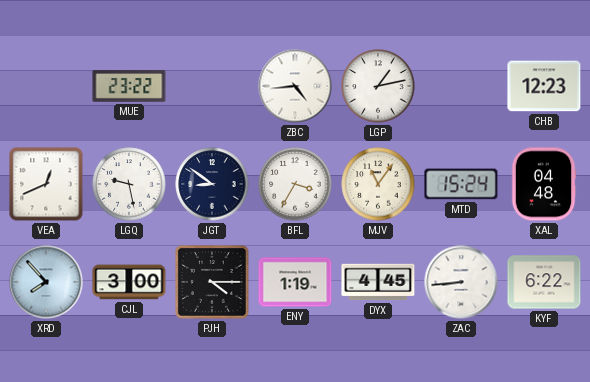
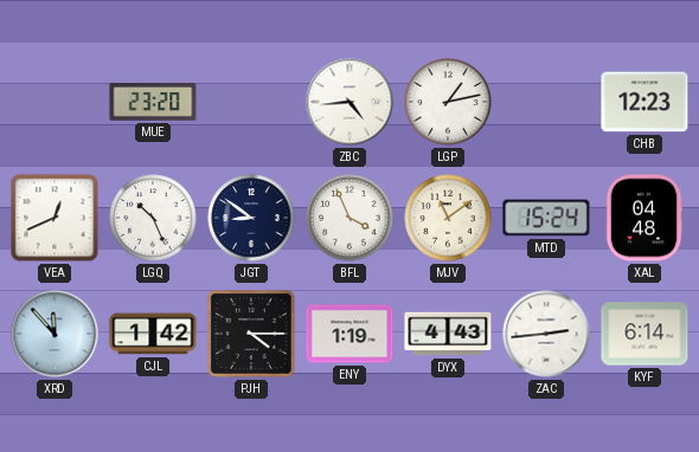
MUE: 23:22 -> 23:20 (153, 102)
LGQ: 9:28 -> 10:26 (153, 218)
BFL: 3:35 -> 3:56 (349, 218)
MJV: 11:06 -> 11:09 (448, 218)
XRD: 7:53 -> 11:53 (54, 334)
CJL: 3:00 -> 1:42 (153, 334)
DYX: 4:45 -> 4:43 (448, 334)
ZAC: 8:44 -> 2:44 (546, 334)
KYF: 6:22 -> 6:14 (645, 334)
